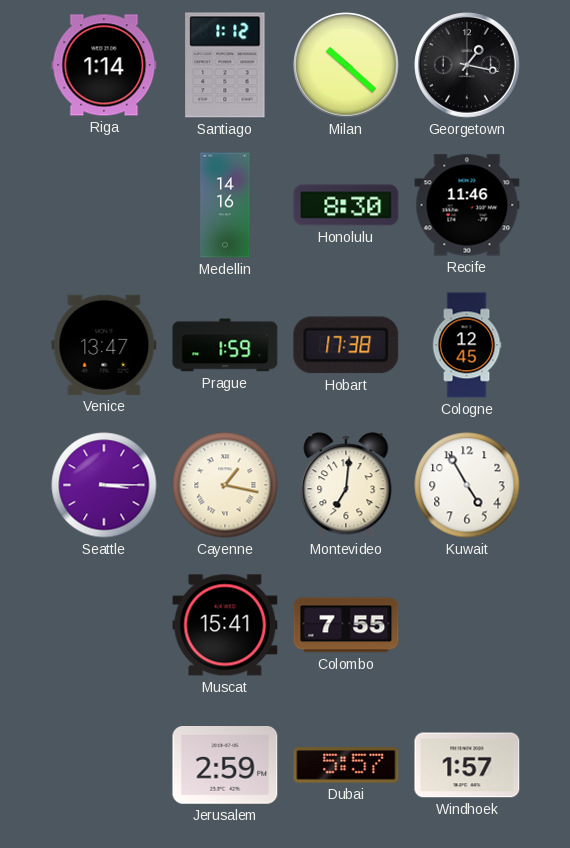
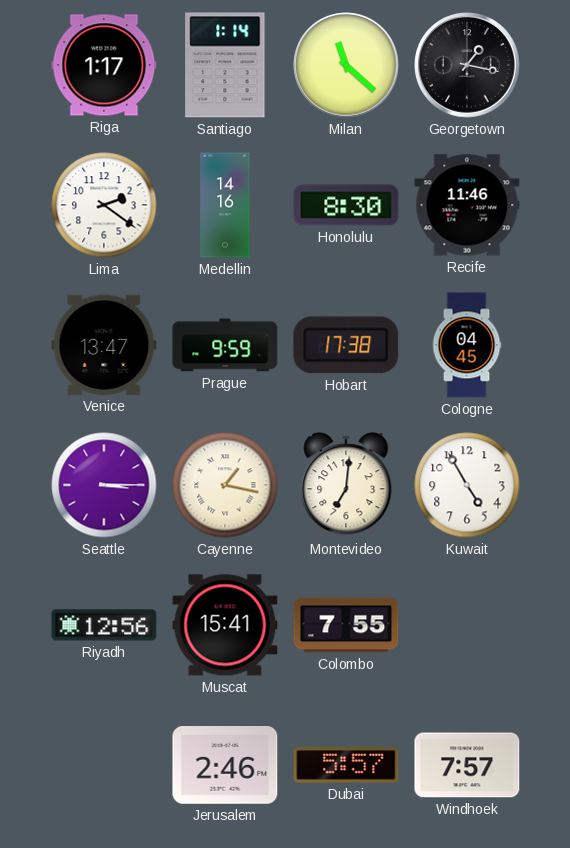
Riga: 1:14 -> 1:17 (104, 65)
Santiago: 1:12 -> 1:14 (225, 65)
Milan: 10:22 -> 11:22 (346, 65)
Lima: none -> 2:21 (104, 205)
Prague: 1:59 -> 9:59 (225, 345)
Cologne: 12:45 -> 04:45 (467, 345)
Riyadh: none -> 12:56 (104, 625)
Jerusalem: 2:59 -> 2:46 (225, 766)
Windhoek: 1:57 -> 7:57 (467, 765)
